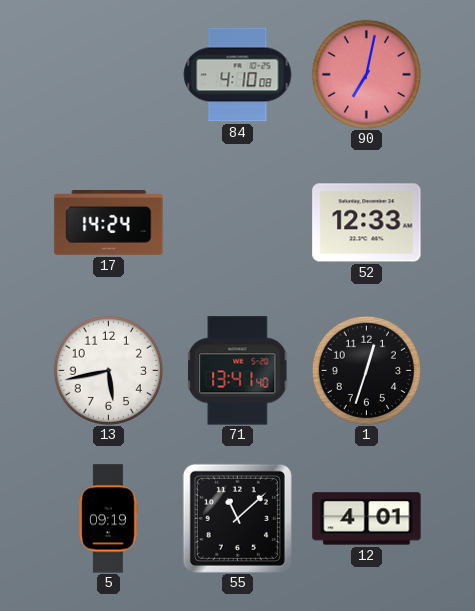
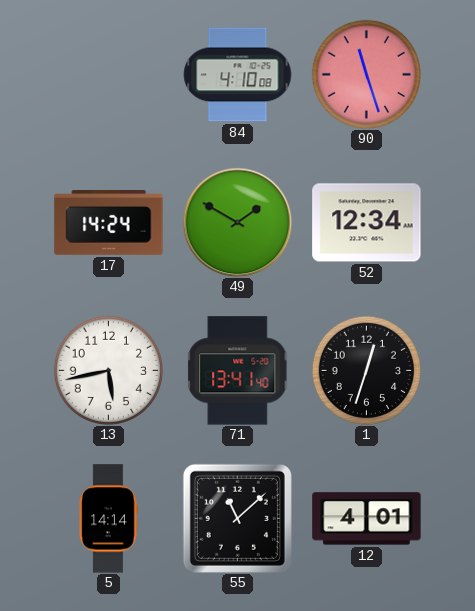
90: 7:02 -> 11:27 (366, 74)
49: none -> 1:50 (237, 222)
52: 12:33 -> 12:34 (367, 223)
5: 09:19 -> 14:14 (108, 519)
